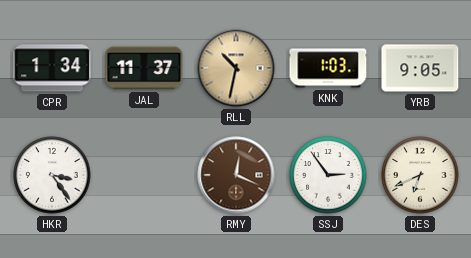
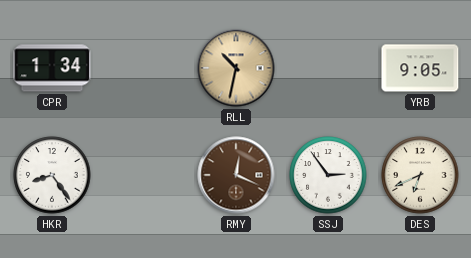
JAL: 11:37 -> none (144, 68)
KNK: 1:03 -> none (328, 68)
HKR: 3:24 -> 8:24 (52, 175)
